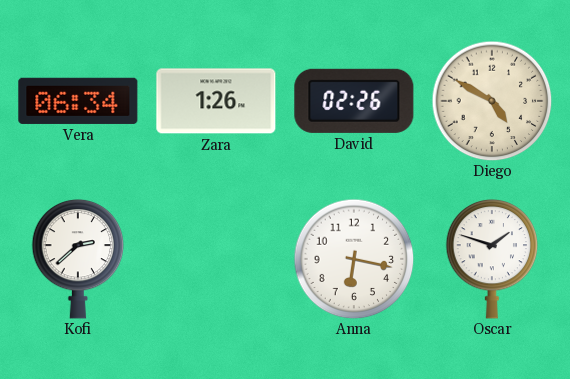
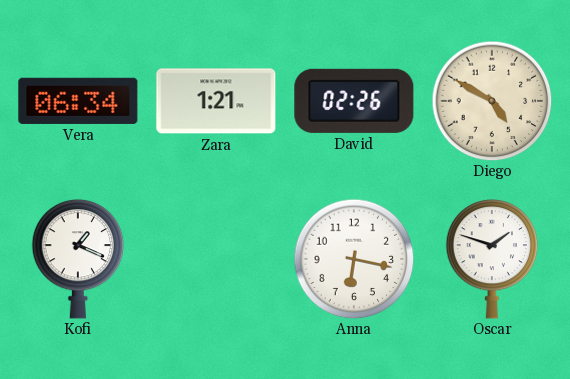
Zara: 1:26 -> 1:21 (216, 101)
Kofi: 2:38 -> 1:19 (78, 259)
